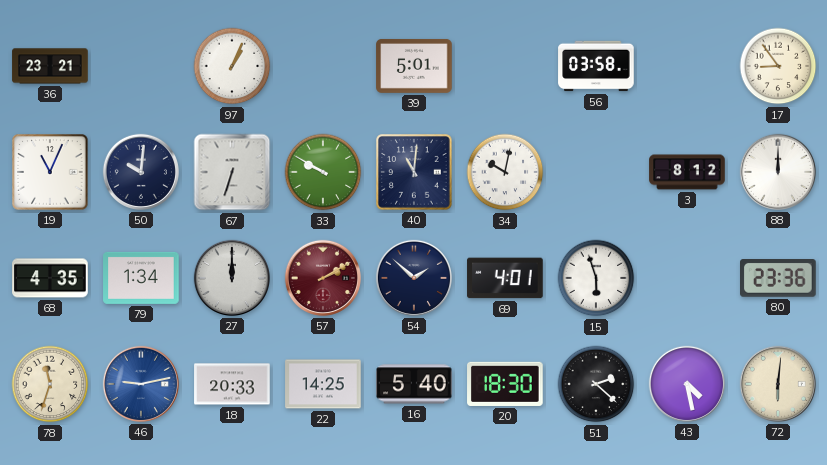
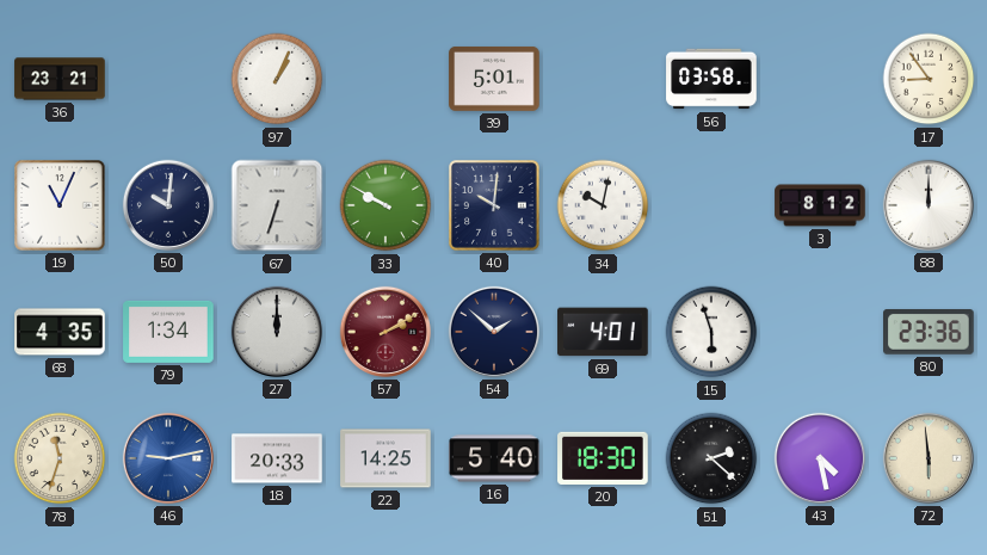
40: 11:01 -> 10:01 (494, 205)
72: 6:01 -> 5:59 (929, 458)
